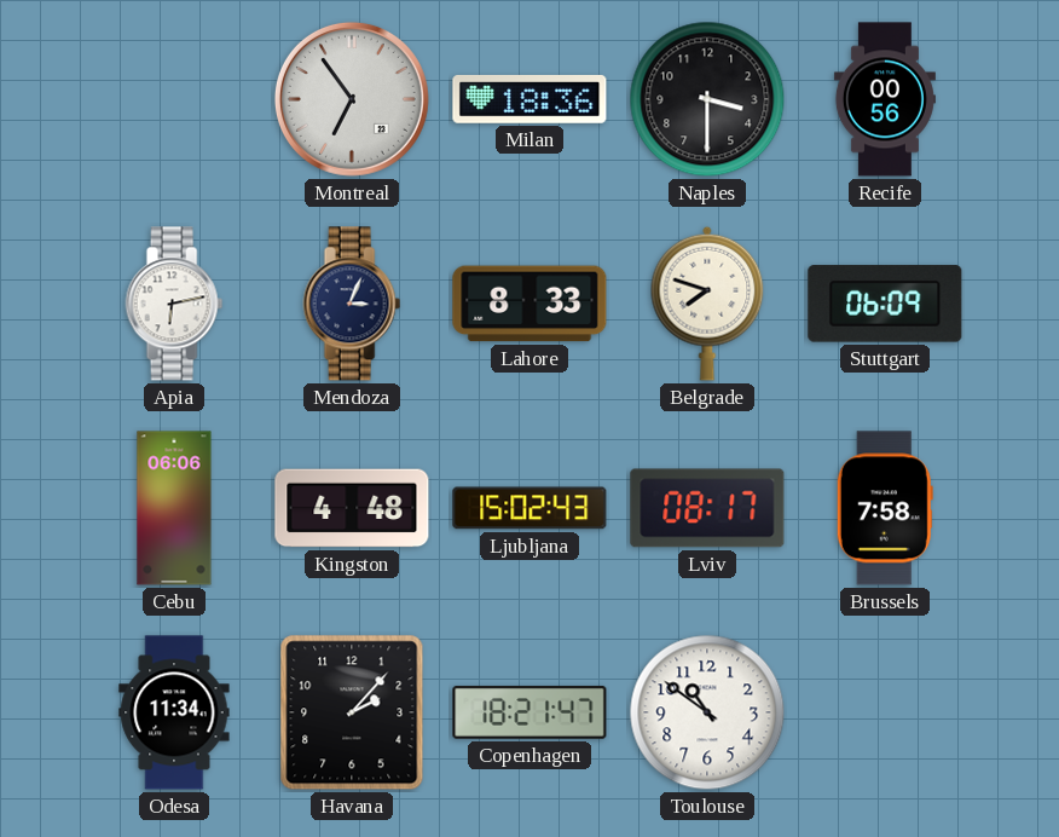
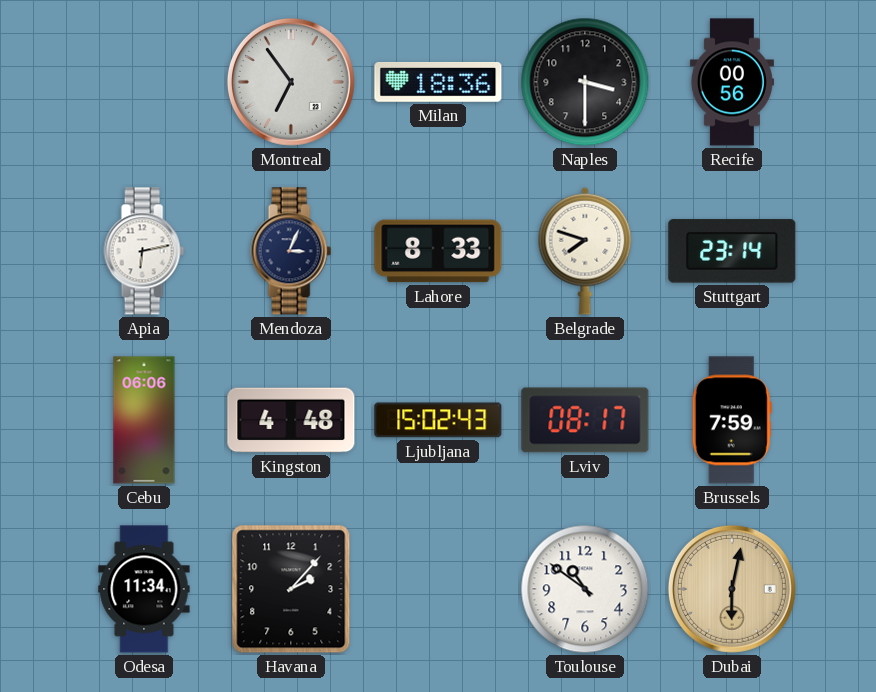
Stuttgart: 06:09 -> 23:14 (732, 251)
Brussels: 7:58 -> 7:59 (732, 420)
Copenhagen: 18:21 -> none (529, 712)
Dubai: none -> 6:02 (732, 589)
